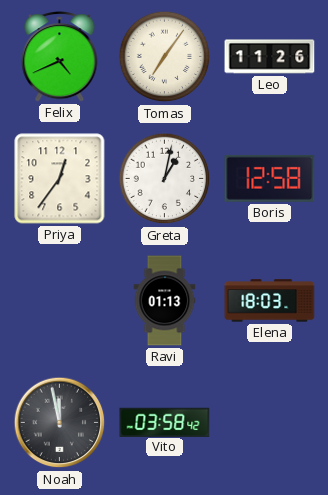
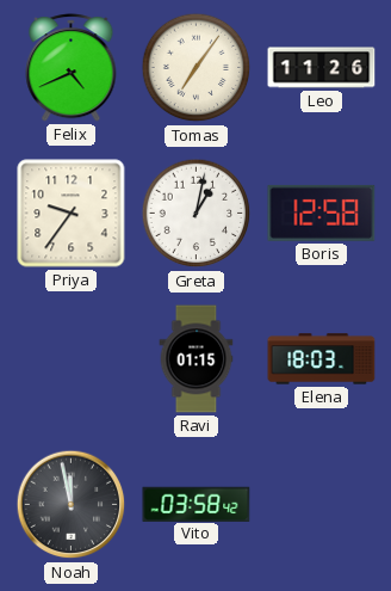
Priya: 12:36 -> 9:36 (72, 214)
Ravi: 01:13 -> 01:15 (197, 359)
